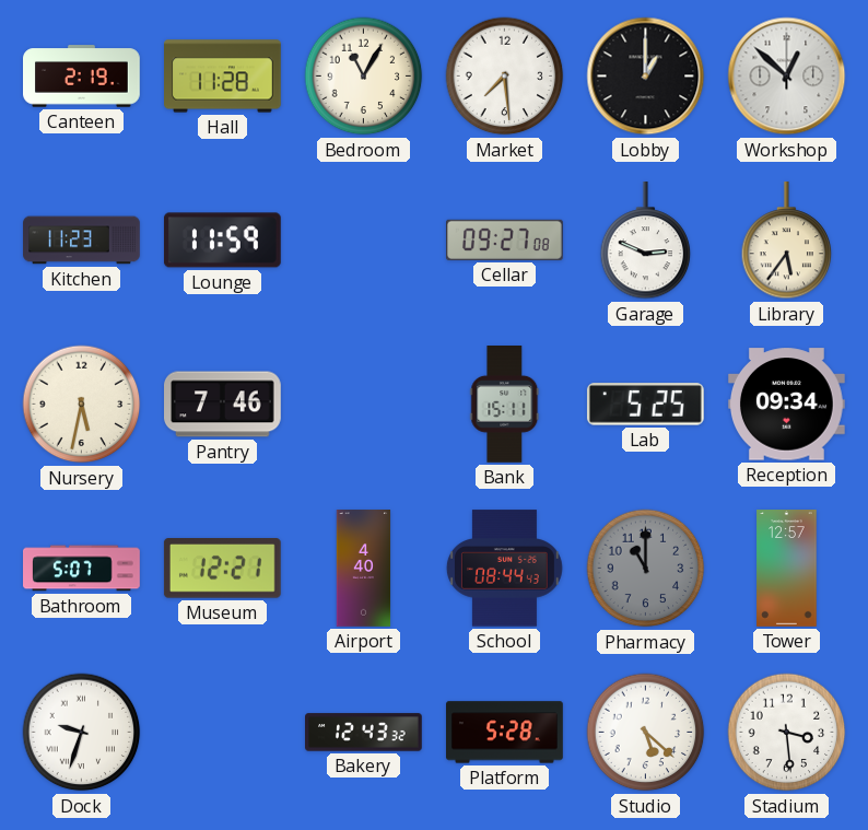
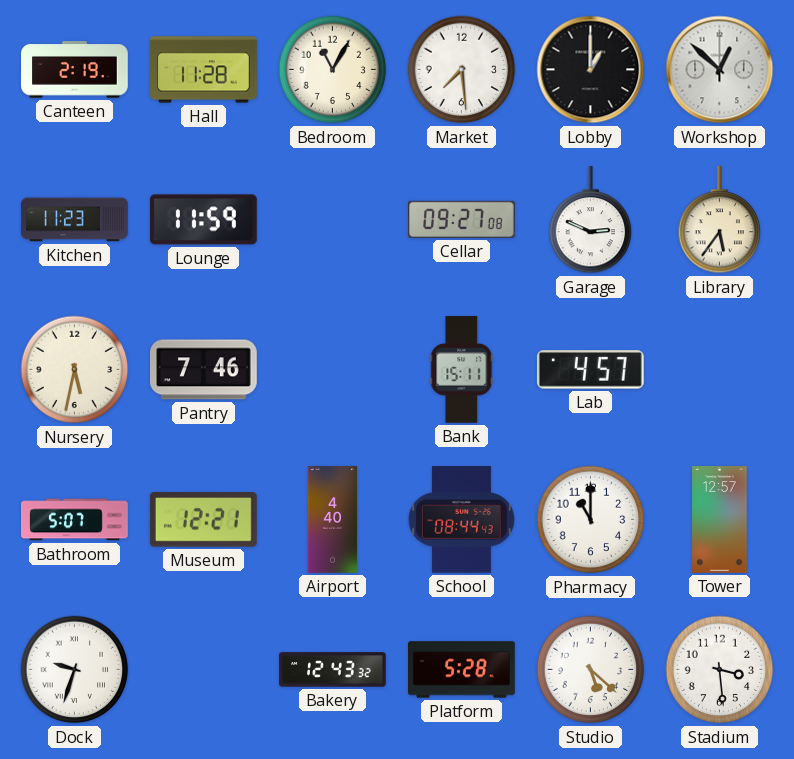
Lab: 5:25 -> 4:57 (590, 370)
Reception: 09:34 -> none (786, 405)
Pharmacy dial: grey -> white (591, 520)
